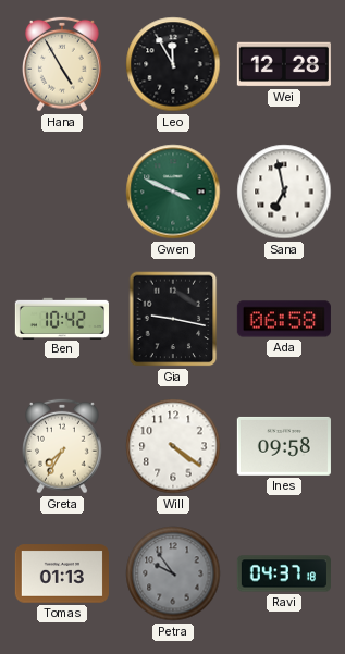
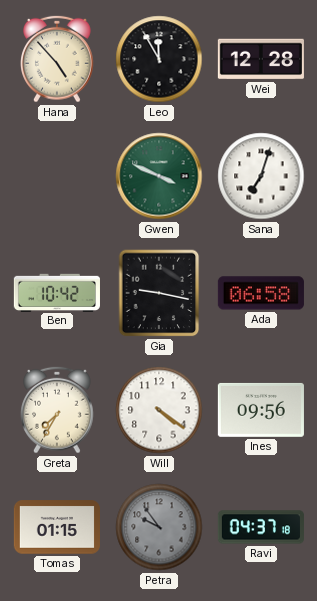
Hana: 4:55 -> 4:53 (58, 59)
Sana: 6:58 -> 7:03 (261, 176)
Ines: 09:58 -> 09:56 (261, 410)
Tomas: 01:13 -> 01:15 (57, 527)
